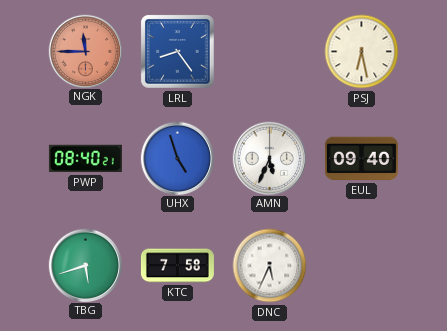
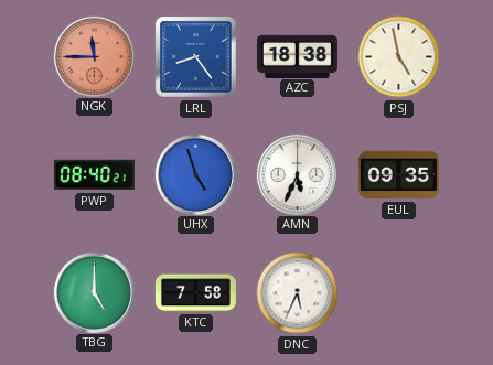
AZC: none -> 18:38 (297, 56)
PSJ: 6:28 -> 4:58 (399, 57)
EUL: 09:40 -> 09:35 (398, 175)
TBG: 5:42 -> 5:00 (94, 292)
